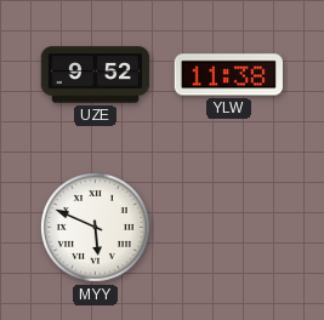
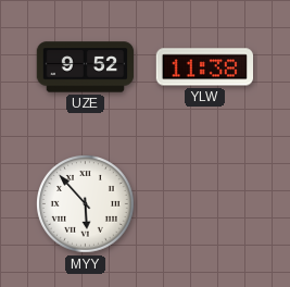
MYY: 5:49 -> 5:53 (86, 204)
